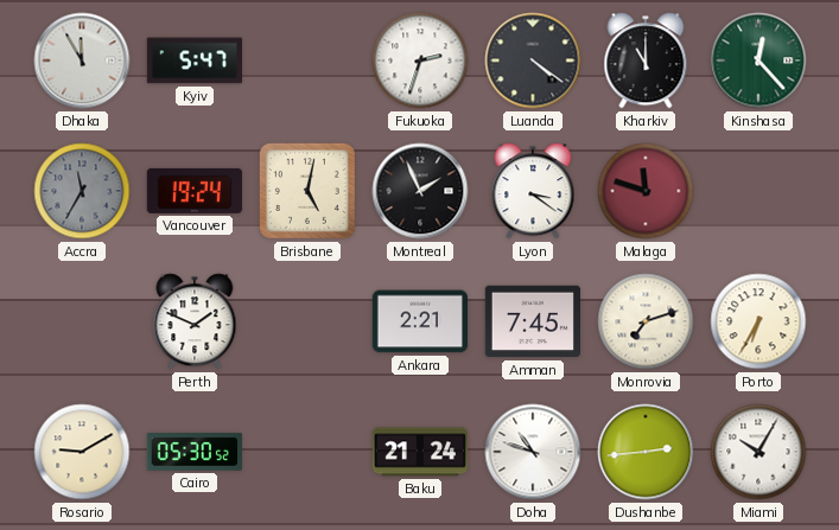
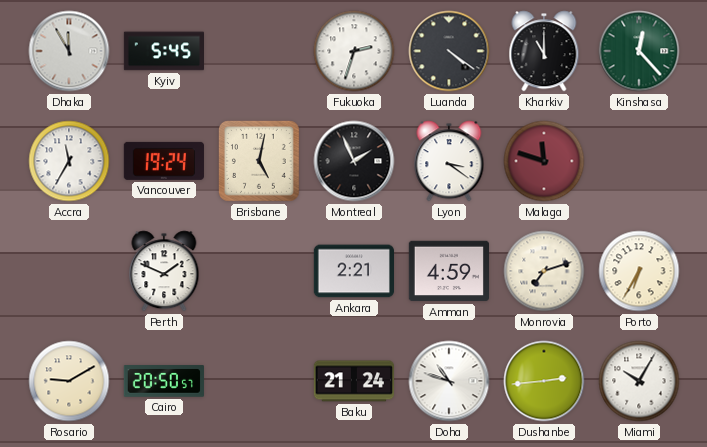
Kyiv: 5:47 -> 5:45 (163, 51)
Accra dial: grey -> white (69, 161)
Amman: 7:45 -> 4:59 (448, 271)
Cairo: 05:30 -> 20:50 (163, 381)
